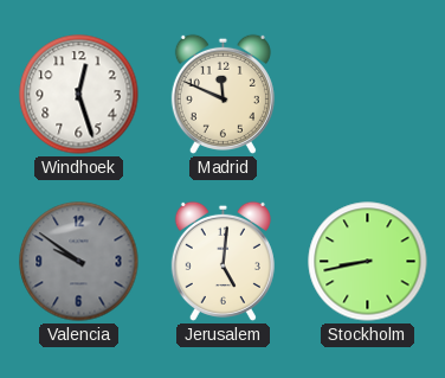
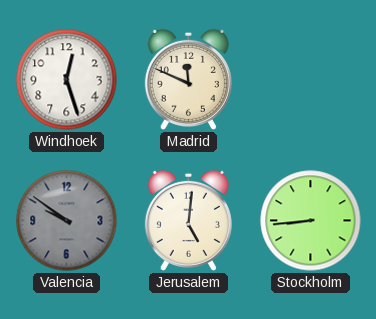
Stockholm: 8:43 -> 8:44 (311, 221)
